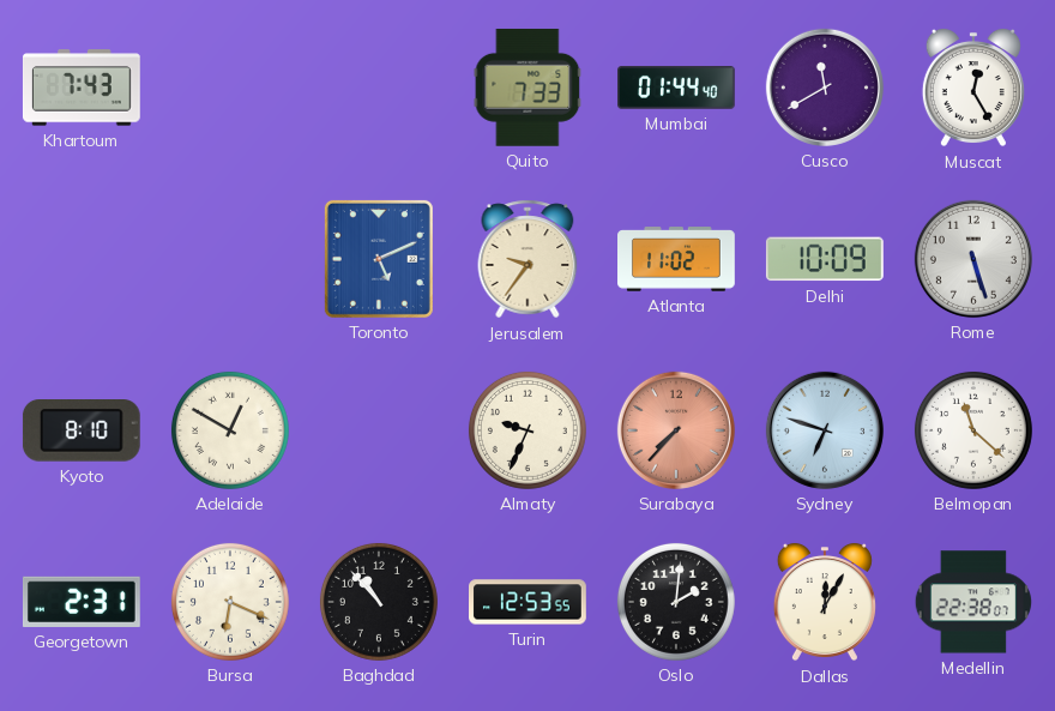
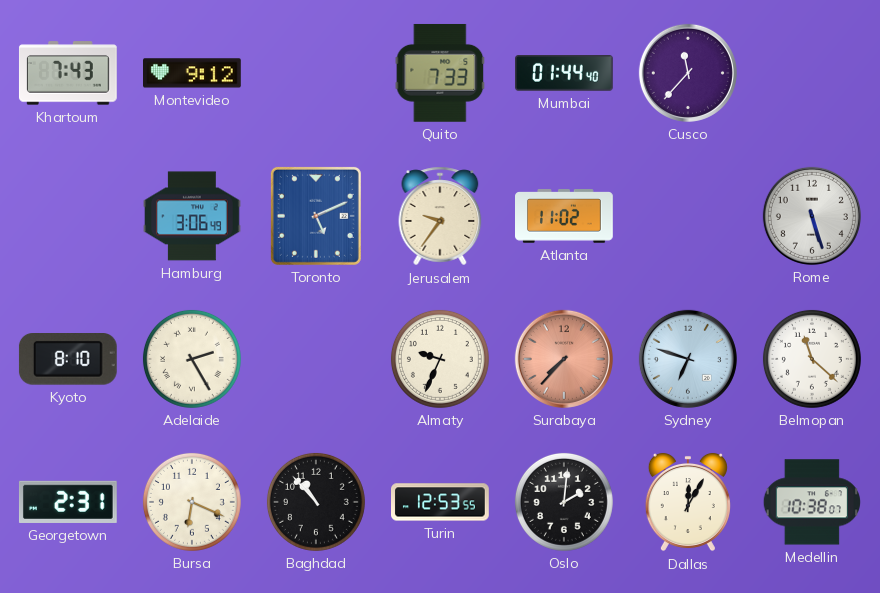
Montevideo: none -> 9:12 (193, 73)
Cusco: 11:40 -> 11:37 (688, 73)
Muscat: 12:25 -> none (973, 88)
Hamburg: none -> 3:06 (193, 216)
Delhi: 10:09 -> none (825, 259)
Adelaide: 12:50 -> 2:25 (192, 359)
Medellin: 22:38 -> 10:38 (812, 502)
